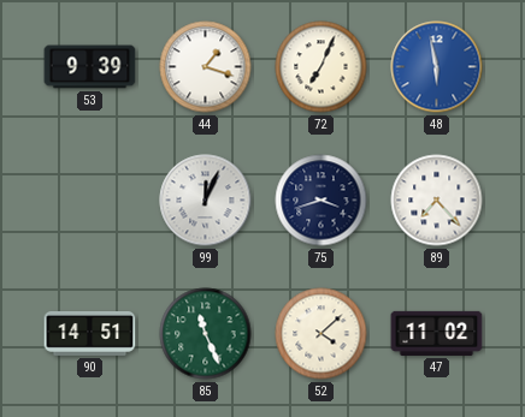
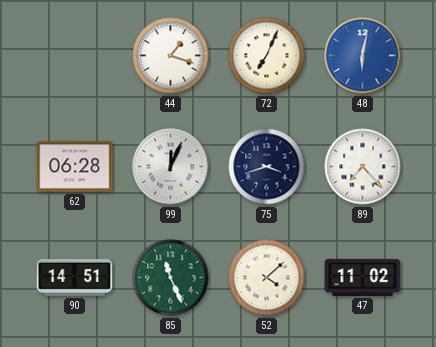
53: 9:39 -> none (90, 67)
48: 5:58 -> 6:02 (363, 56)
62: none -> 06:28 (75, 167)
